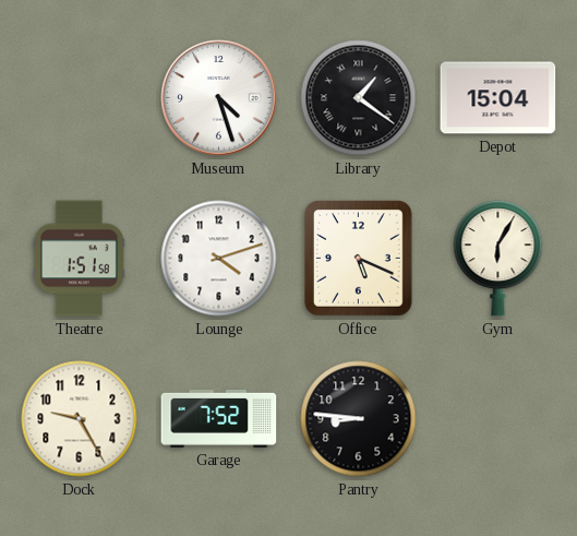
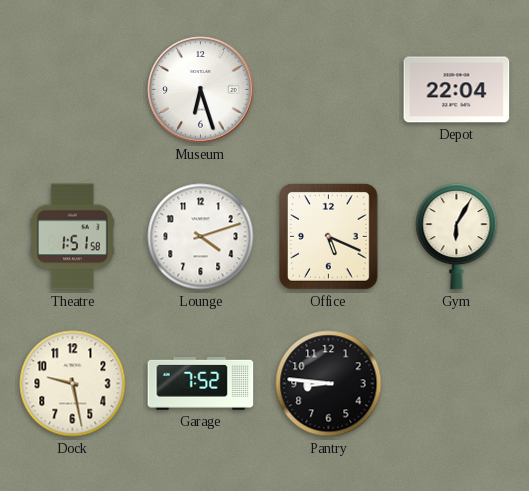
Museum: 4:27 -> 6:27 (201, 90)
Library: 1:21 -> none (359, 98)
Depot: 15:04 -> 22:04 (457, 90)
Dock: 9:25 -> 9:28 (73, 384)
